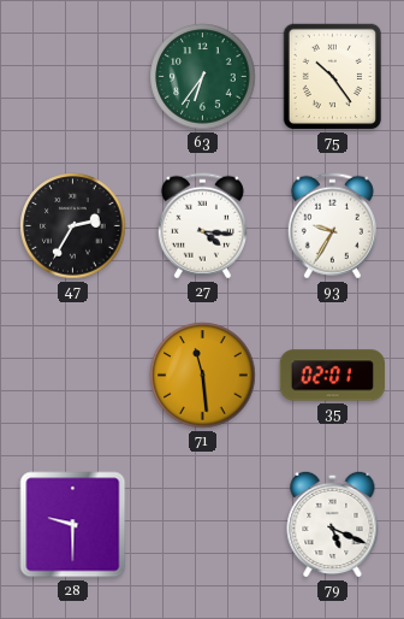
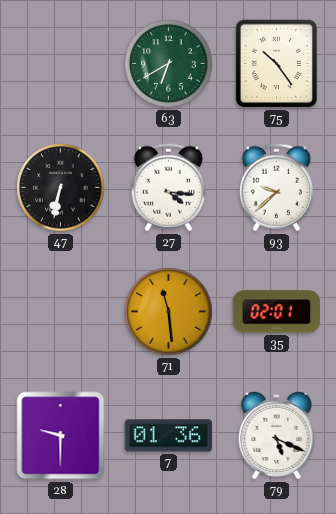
63: 6:36 -> 6:40 (169, 64)
47: 2:35 -> 6:32 (61, 188)
93: 9:35 -> 9:38 (276, 188)
7: none -> 01:36 (168, 436)
